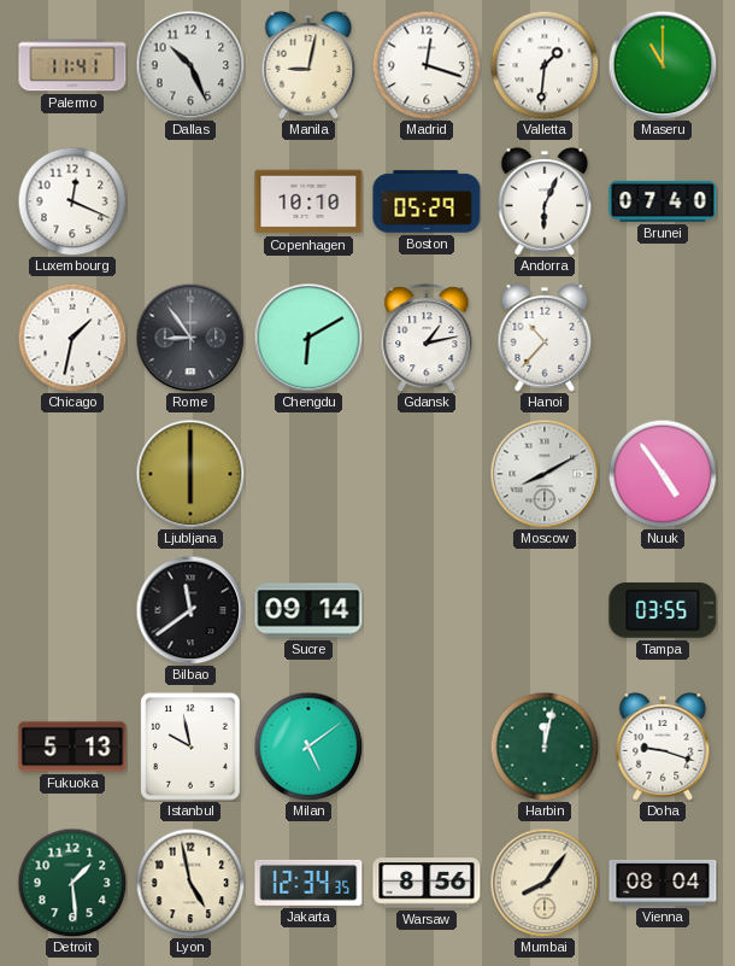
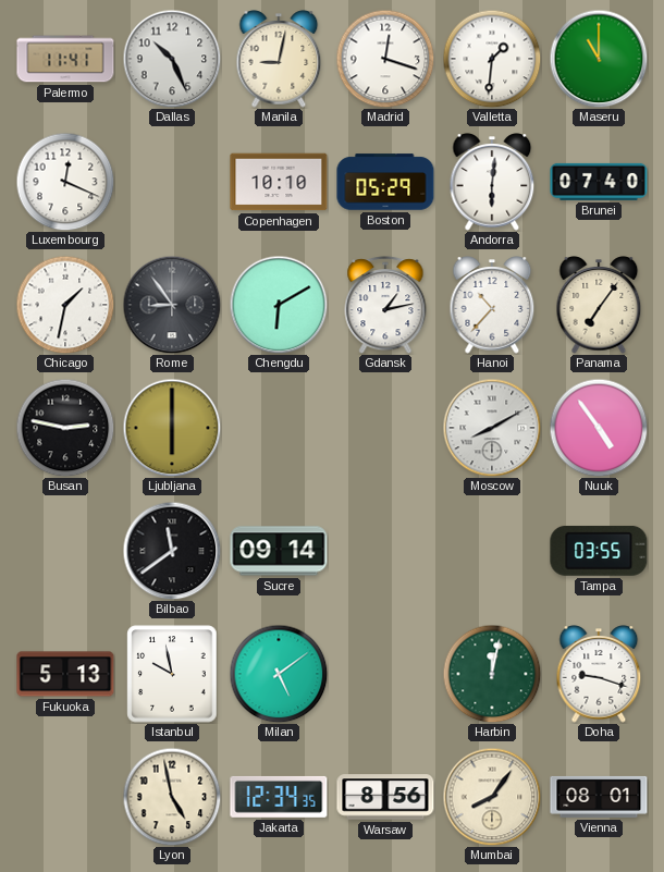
Andorra: 6:04 -> 6:01 (492, 182)
Panama: none -> 7:06 (599, 305)
Busan: none -> 2:47 (65, 428)
Detroit: 1:29 -> none (72, 883)
Vienna: 08:04 -> 08:01 (599, 797)
